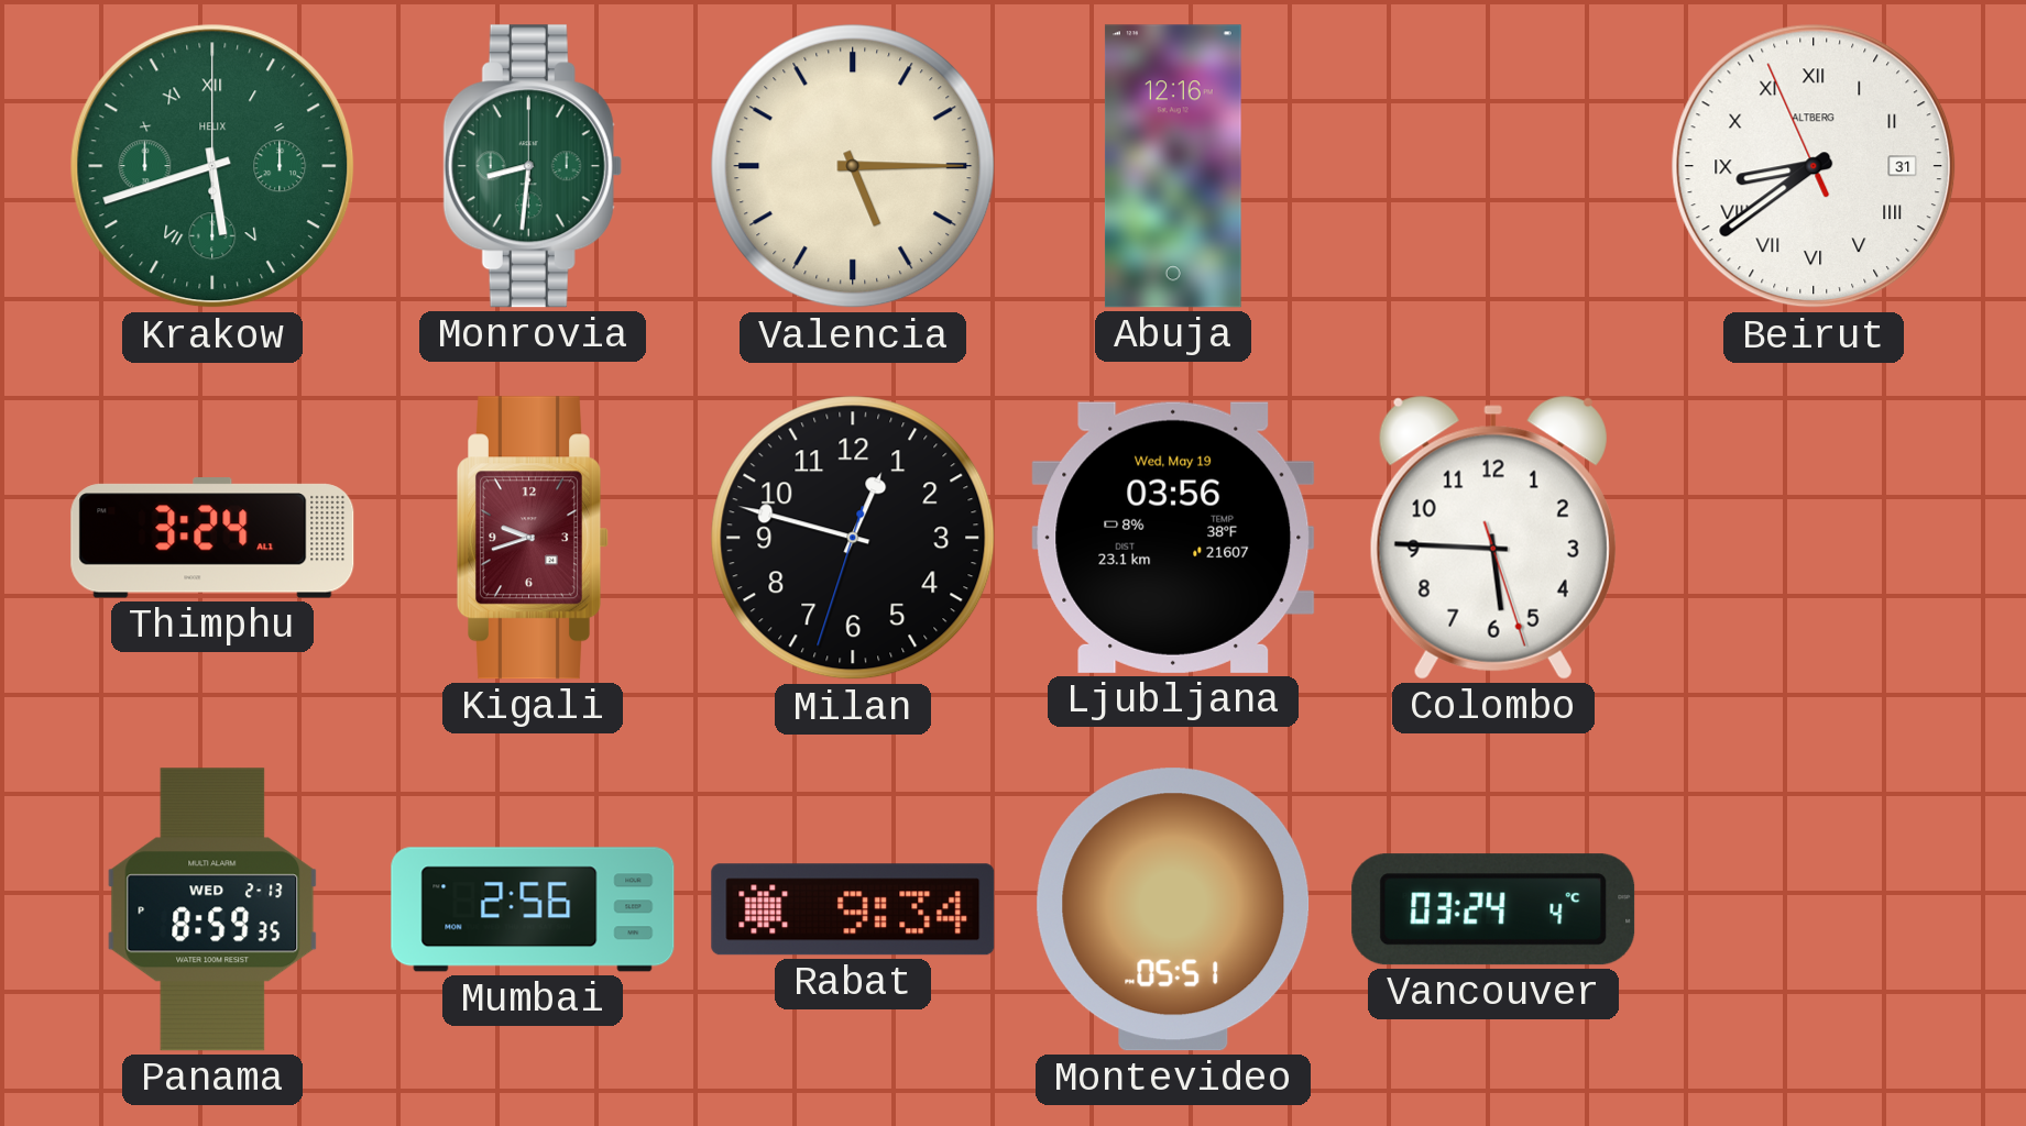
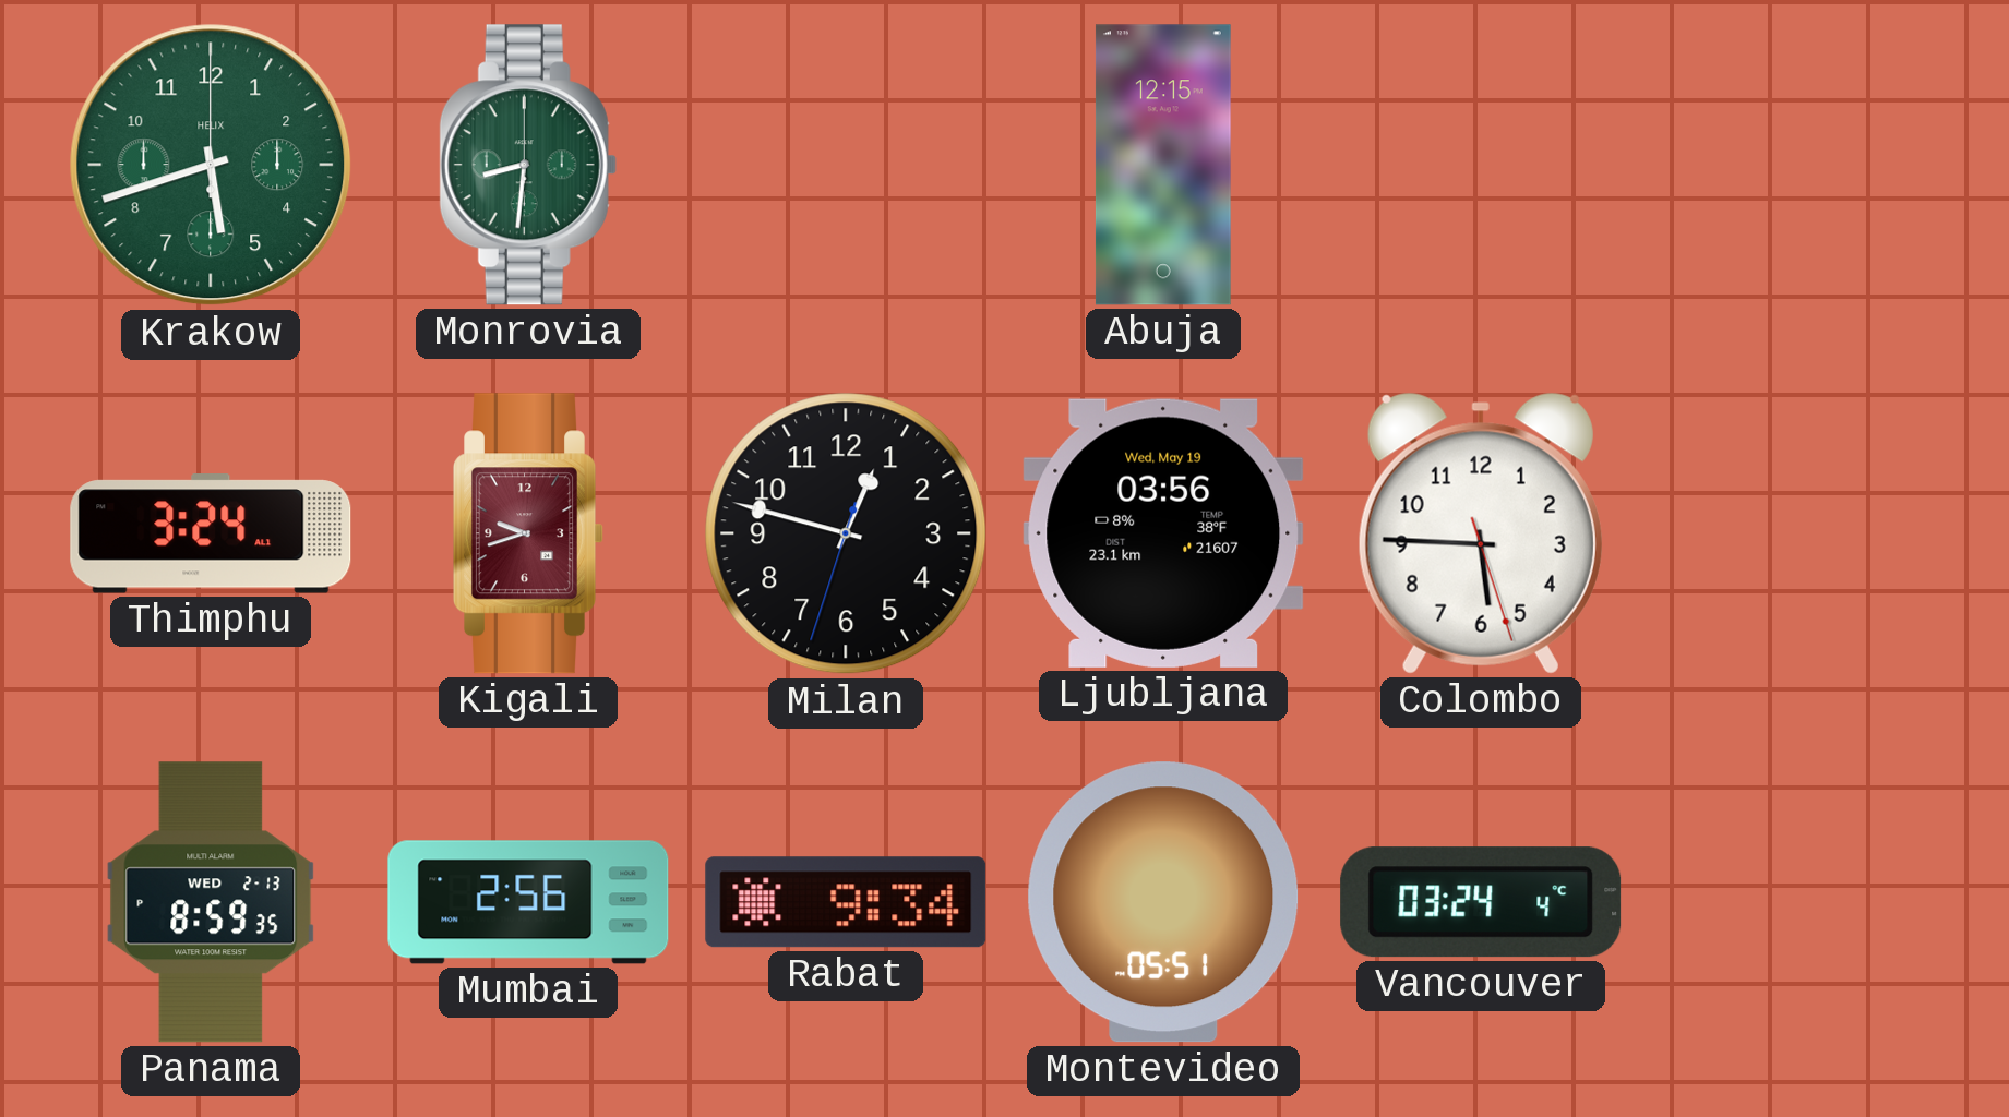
Krakow numerals: Roman -> Arabic (211, 165)
Valencia: 5:15 -> none (853, 166)
Abuja: 12:16 -> 12:15 (1163, 165)
Beirut: 8:38 -> none (1814, 166)
